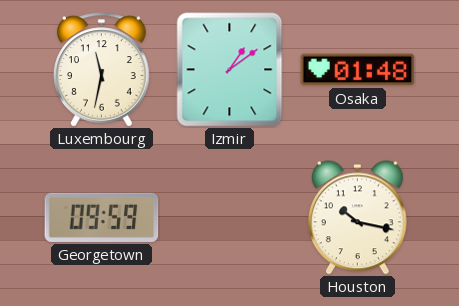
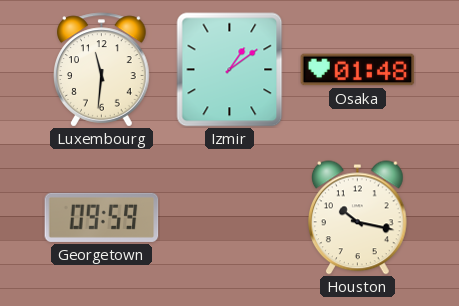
Luxembourg: 11:32 -> 11:31 (102, 70)
